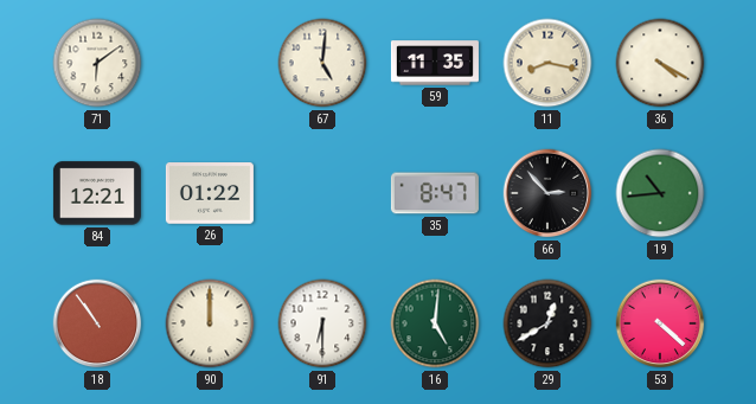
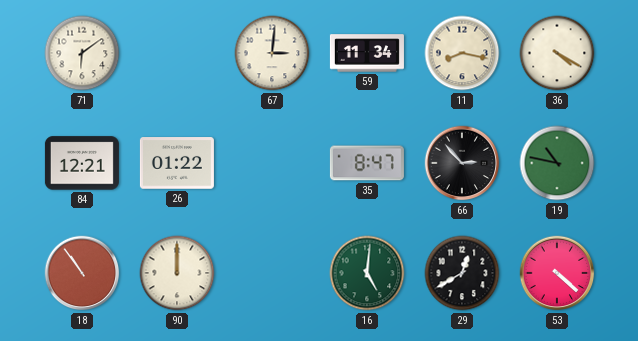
67: 5:01 -> 3:01 (272, 53)
59: 11:35 -> 11:34 (367, 53)
19: 10:44 -> 10:47 (557, 163)
91: 6:30 -> none (322, 323)
